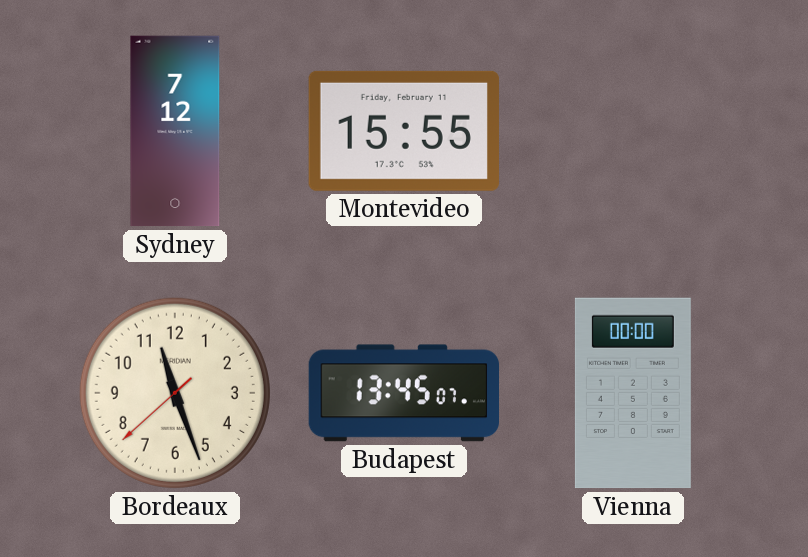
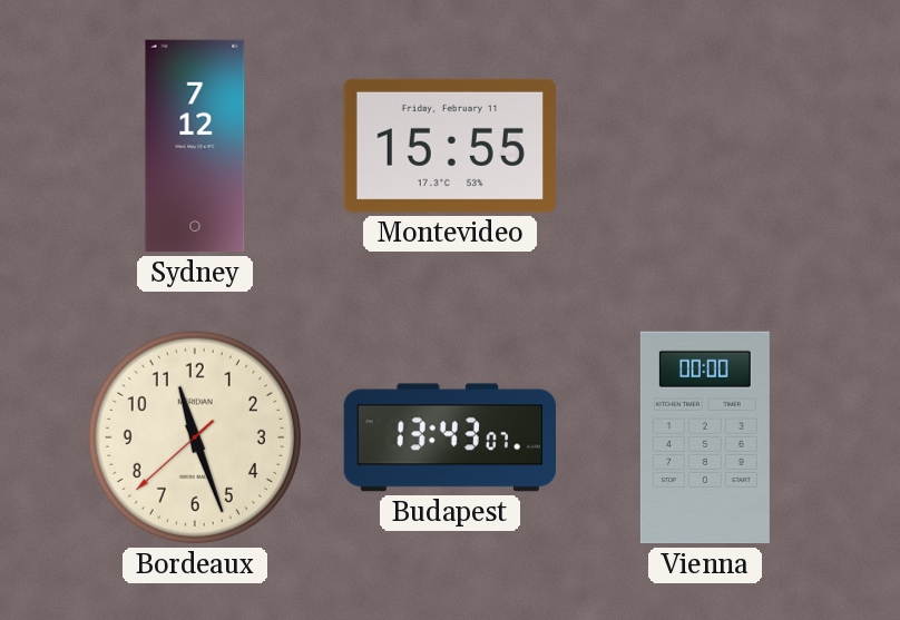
Budapest: 13:45 -> 13:43 (449, 437)
